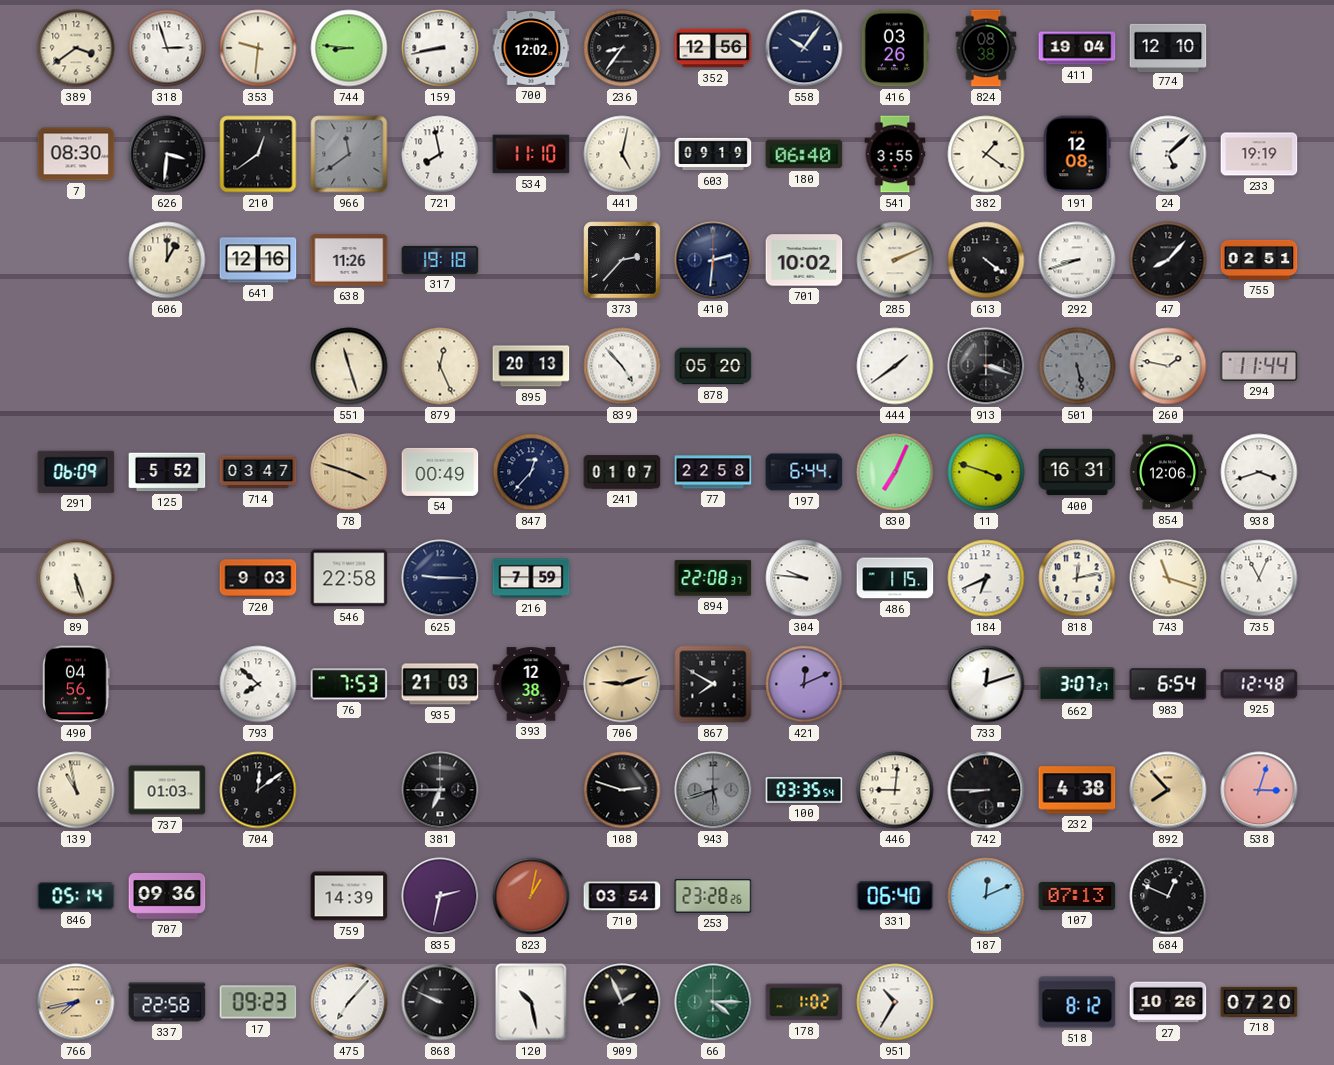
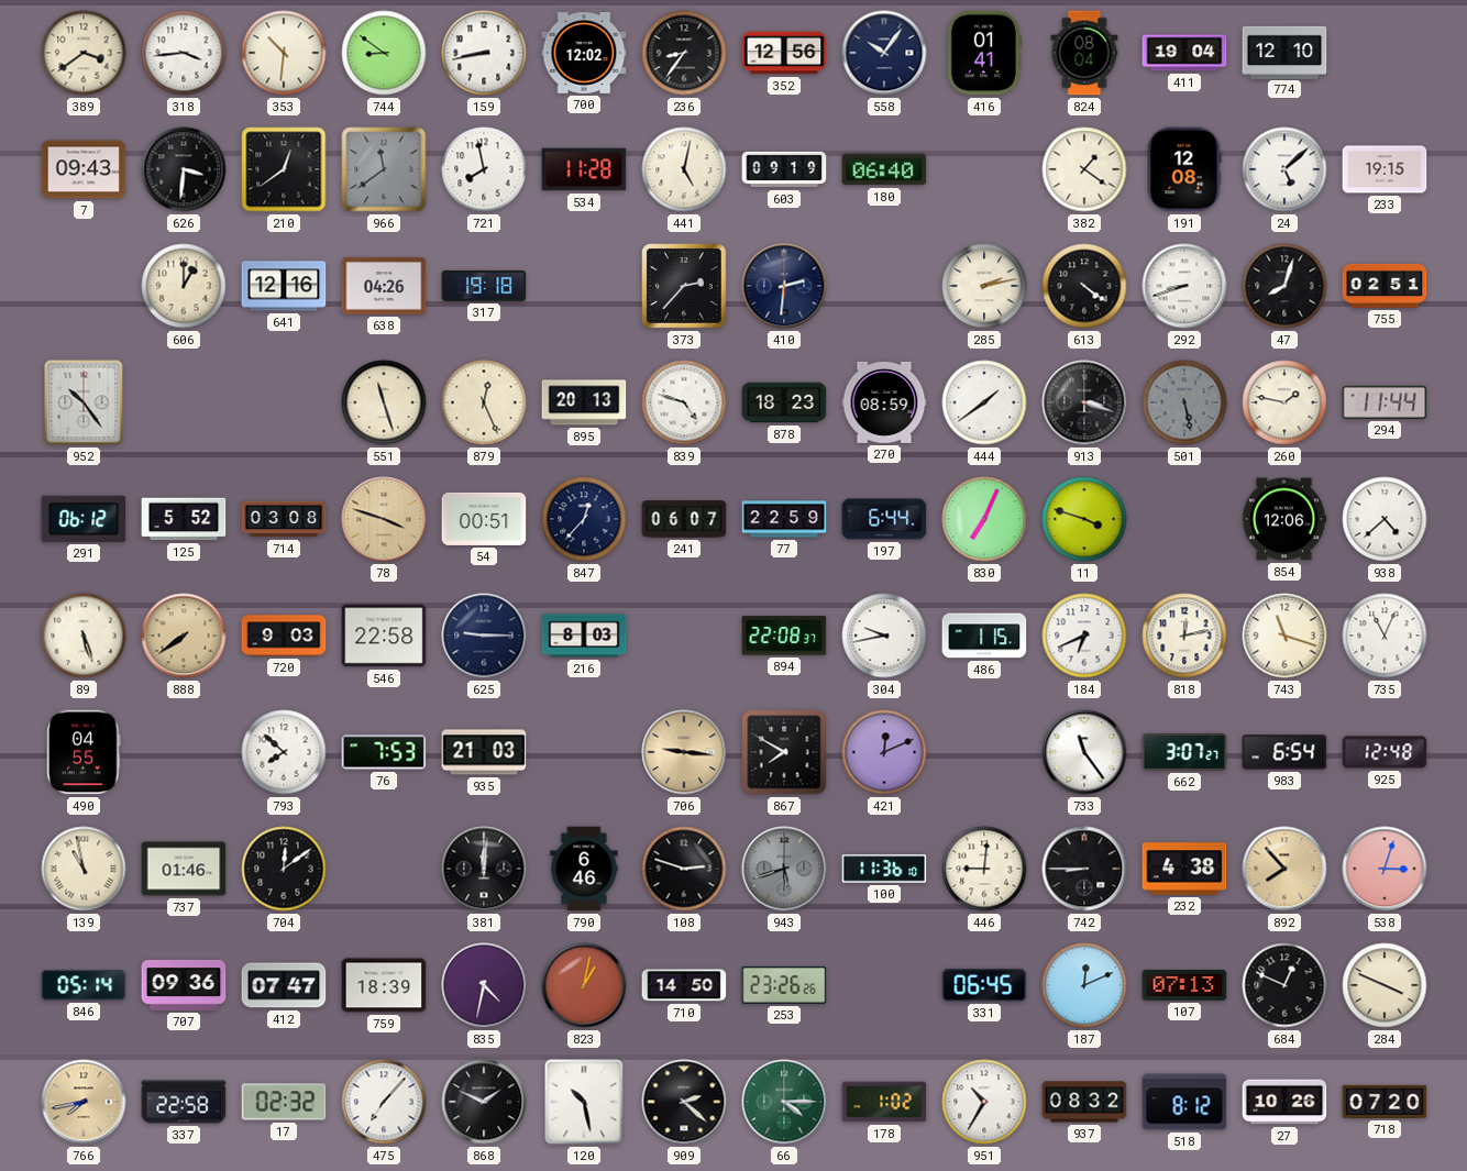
318: 2:57 -> 3:44 (184, 53)
353: 9:31 -> 10:31 (284, 53)
744: 8:46 -> 8:51 (384, 53)
416: 03:26 -> 01:41 (984, 53)
824: 08:38 -> 08:04 (1084, 53)
7: 08:30 -> 09:43 (84, 169)
534: 11:10 -> 11:28 (584, 169)
541: 3:55 -> none (895, 154)
233: 19:19 -> 19:15 (1385, 169)
638: 11:26 -> 04:26 (384, 286)
701: 10:02 -> none (804, 260)
285: 2:11 -> 2:13 (984, 286)
47: 8:07 -> 8:03 (1284, 286)
952: none -> 10:24 (84, 402)
839: 4:53 -> 4:48 (684, 402)
878: 05:20 -> 18:23 (784, 402)
270: none -> 08:59 (884, 402)
291: 06:09 -> 06:12 (84, 519)
714: 03:47 -> 03:08 (284, 519)
54: 00:49 -> 00:51 (484, 519)
241: 01:07 -> 06:07 (684, 519)
77: 22:58 -> 22:59 (784, 519)
400: 16:31 -> none (1077, 472)
938: 3:42 -> 4:38 (1385, 519)
888: none -> 7:39 (184, 636)
216: 7:59 -> 8:03 (584, 636)
304: 9:46 -> 9:43 (884, 636)
490: 04:56 -> 04:55 (84, 752)
393: 12:38 -> none (531, 684)
706: 9:12 -> 9:16 (684, 752)
733: 12:12 -> 11:24 (1084, 752)
737: 01:03 -> 01:46 (184, 869)
381: 6:45 -> 12:01 (484, 869)
790: none -> 6:46 (584, 869)
100: 03:35 -> 11:36 (884, 869)
412: none -> 07:47 (284, 985)
759: 14:39 -> 18:39 (384, 985)
835: 2:32 -> 4:32 (484, 985)
710: 03:54 -> 14:50 (684, 985)
253: 23:28 -> 23:26 (784, 985)
331: 06:40 -> 06:45 (984, 985)
284: none -> 3:49 (1385, 985)
17: 09:23 -> 02:32 (284, 1102)
868: 9:49 -> 1:49 (484, 1102)
909: 1:56 -> 2:22 (684, 1102)
937: none -> 08:32 (1084, 1102)
